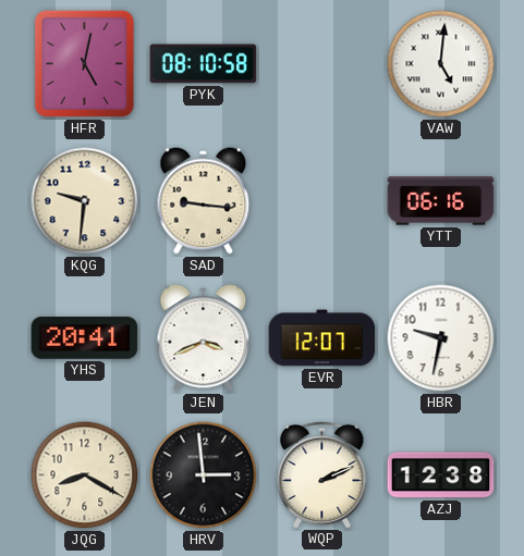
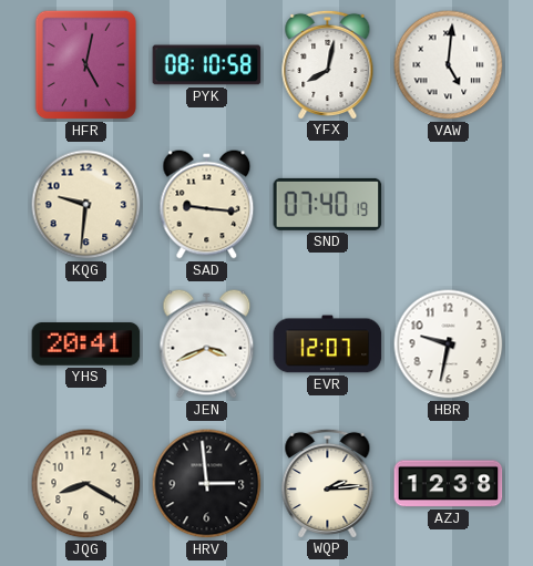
YFX: none -> 8:02 (328, 64)
SND: none -> 07:40 (328, 204)
YTT: 06:16 -> none (441, 201)
WQP: 2:11 -> 2:14 (328, 483)
